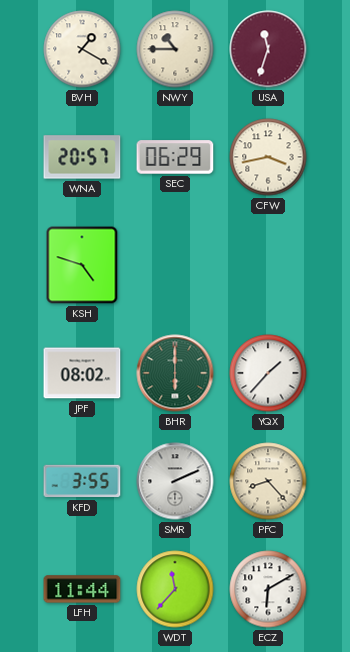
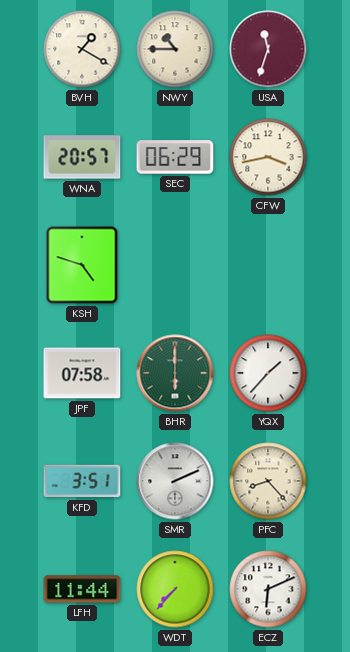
JPF: 08:02 -> 07:58 (82, 373)
KFD: 3:55 -> 3:51 (82, 481)
WDT: 11:37 -> 7:37 (175, 589)
ECZ: 6:10 -> 6:11 (268, 589)
